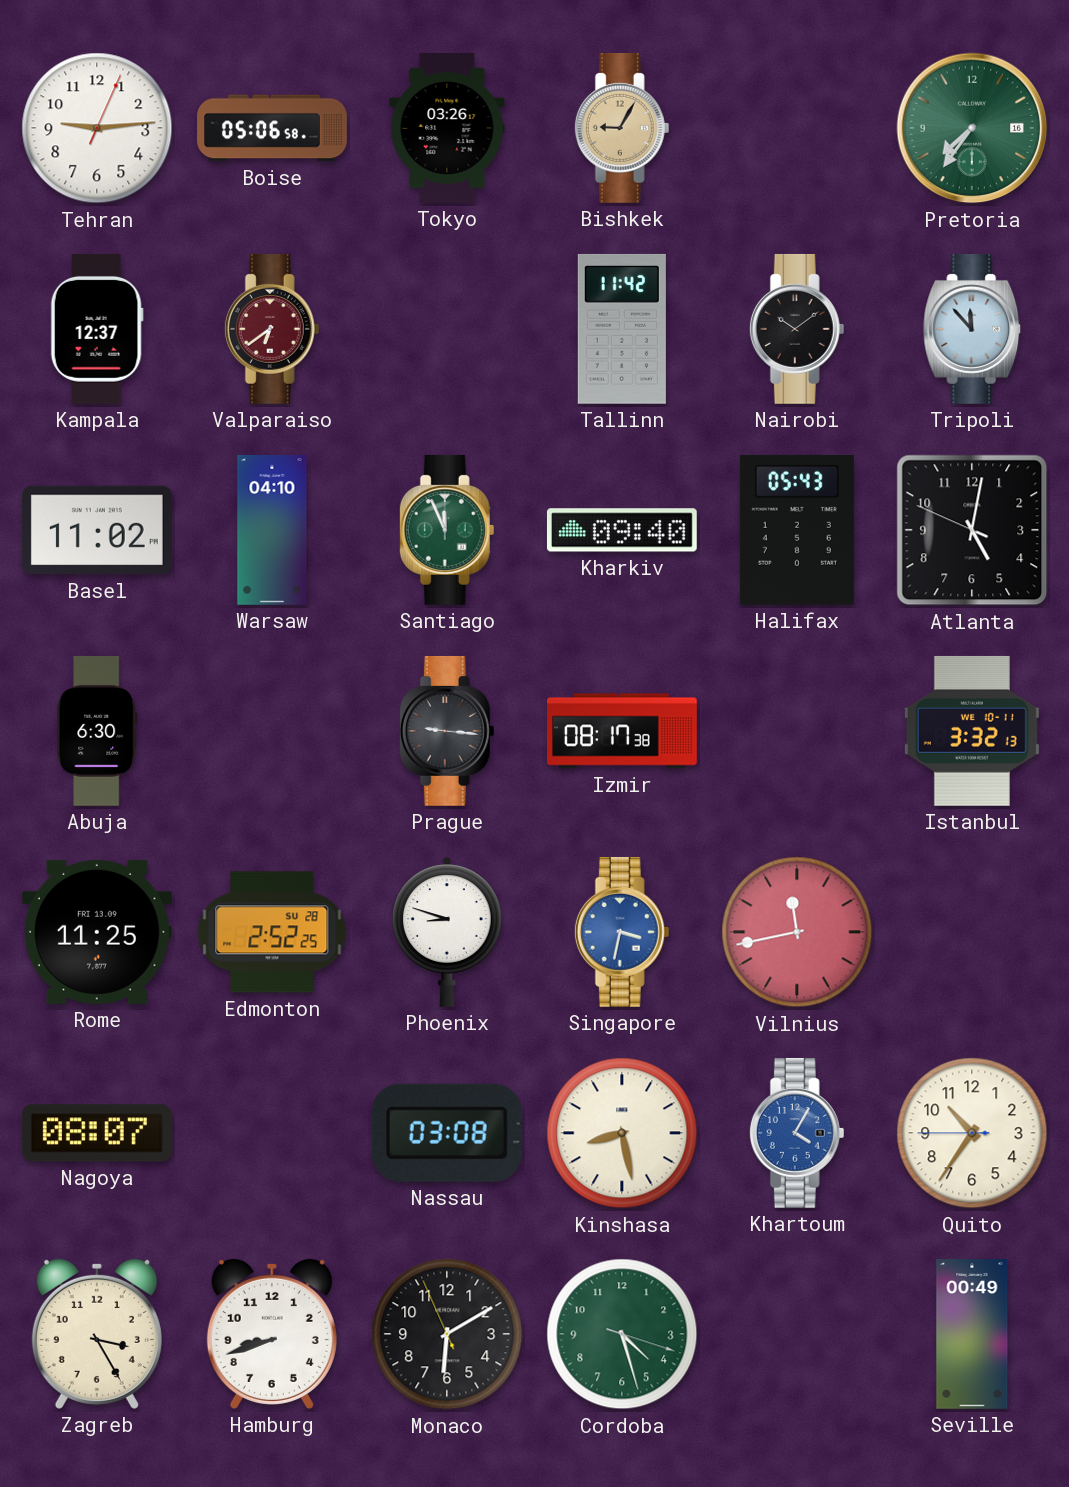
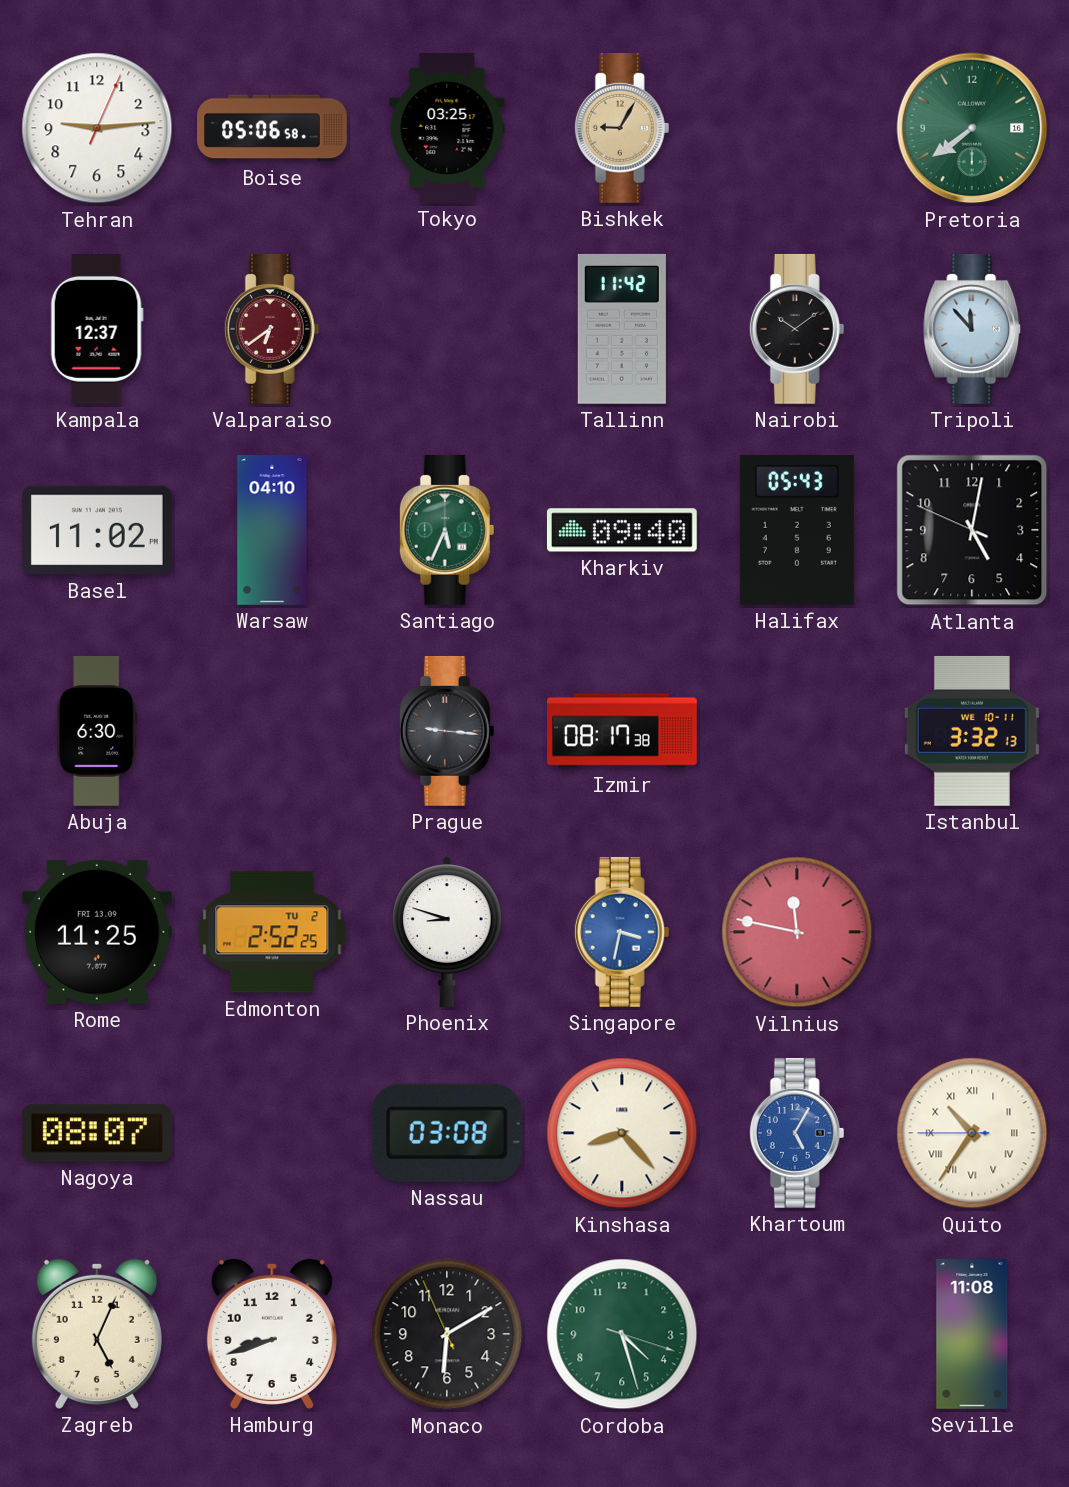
Tokyo: 03:26 -> 03:25 (447, 129)
Pretoria: 7:36 -> 7:39 (972, 128)
Santiago: 11:56 -> 5:34 (447, 530)
Edmonton date: SU 28 -> TU 2 (272, 932)
Vilnius: 11:43 -> 11:47 (797, 932)
Kinshasa: 8:28 -> 8:23 (622, 1133)
Khartoum: 4:05 -> 5:05 (797, 1133)
Quito numerals: Arabic -> Roman (972, 1133)
Zagreb: 3:25 -> 5:04 (97, 1334)
Seville: 00:49 -> 11:08 (972, 1335)
